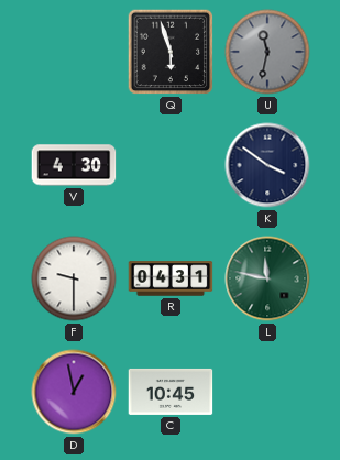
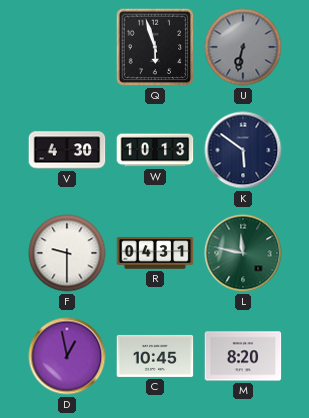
U: 11:32 -> 6:32 (243, 47)
W: none -> 10:13 (155, 150)
K: 3:51 -> 5:51 (243, 150)
M: none -> 8:20 (243, 356)
